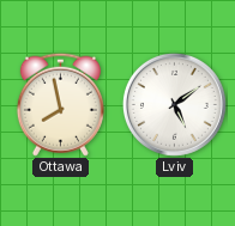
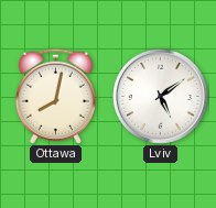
Ottawa: 7:58 -> 8:02 (55, 96)
